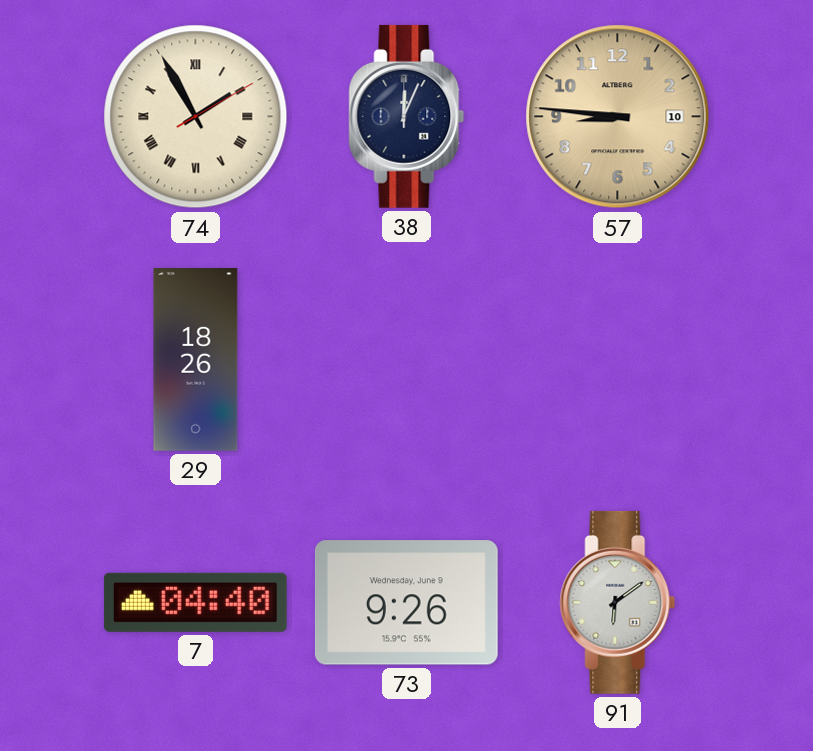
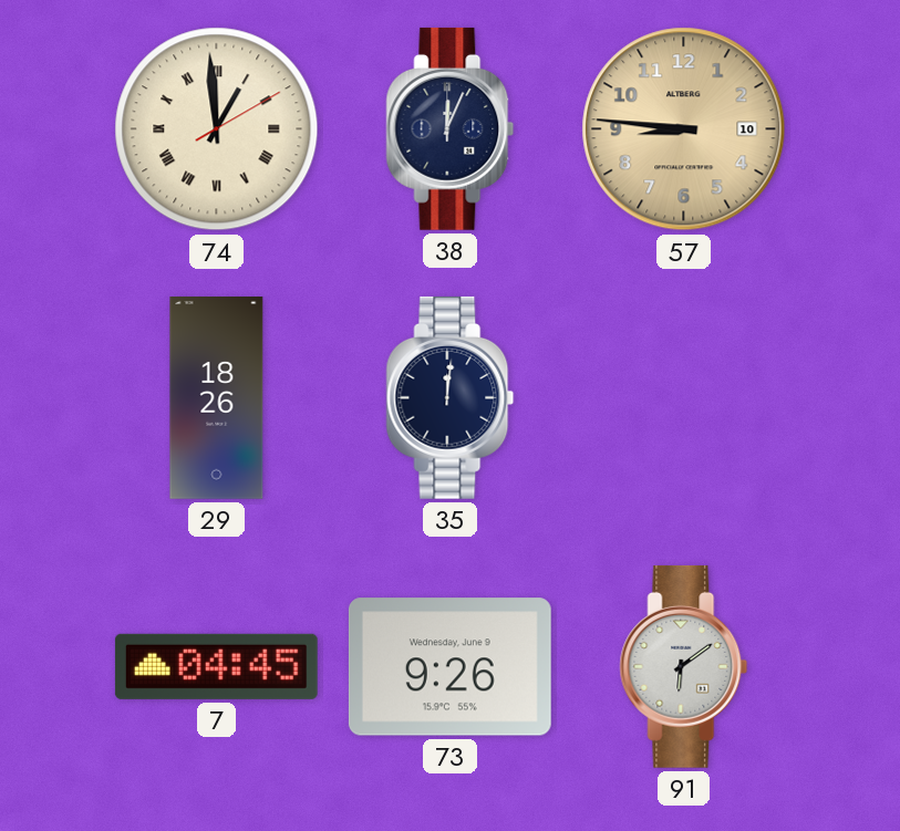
74: 1:55 -> 12:59 (217, 129)
35: none -> 12:01 (451, 397)
7: 04:40 -> 04:45 (216, 666)
